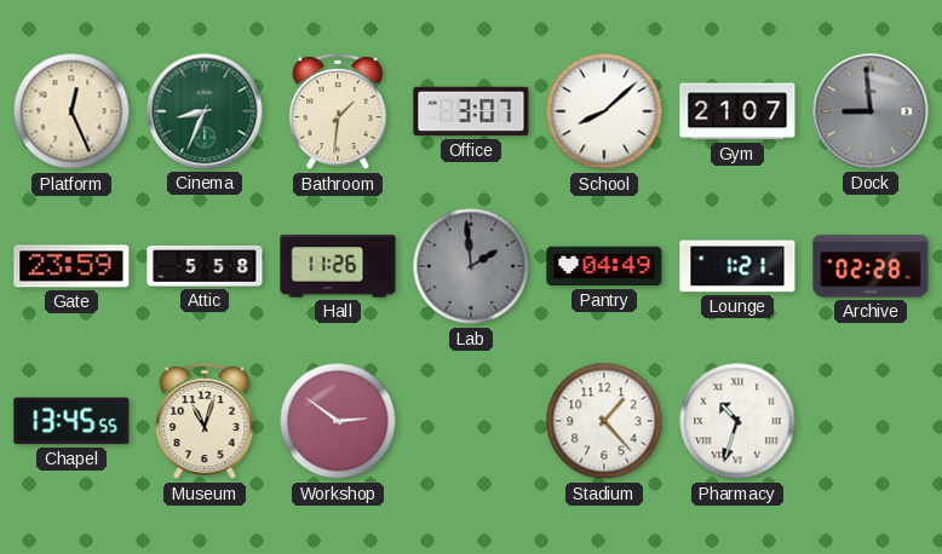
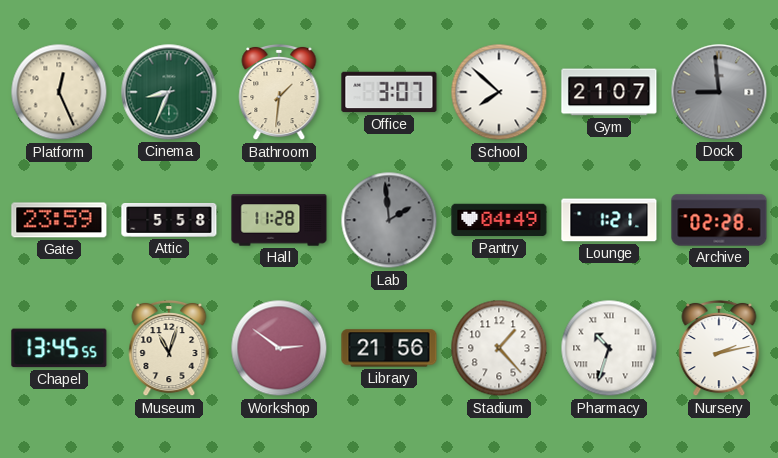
School: 8:08 -> 7:52 (499, 92)
Hall: 11:26 -> 11:28 (279, 220)
Library: none -> 21:56 (389, 348)
Nursery: none -> 2:13 (719, 348)
